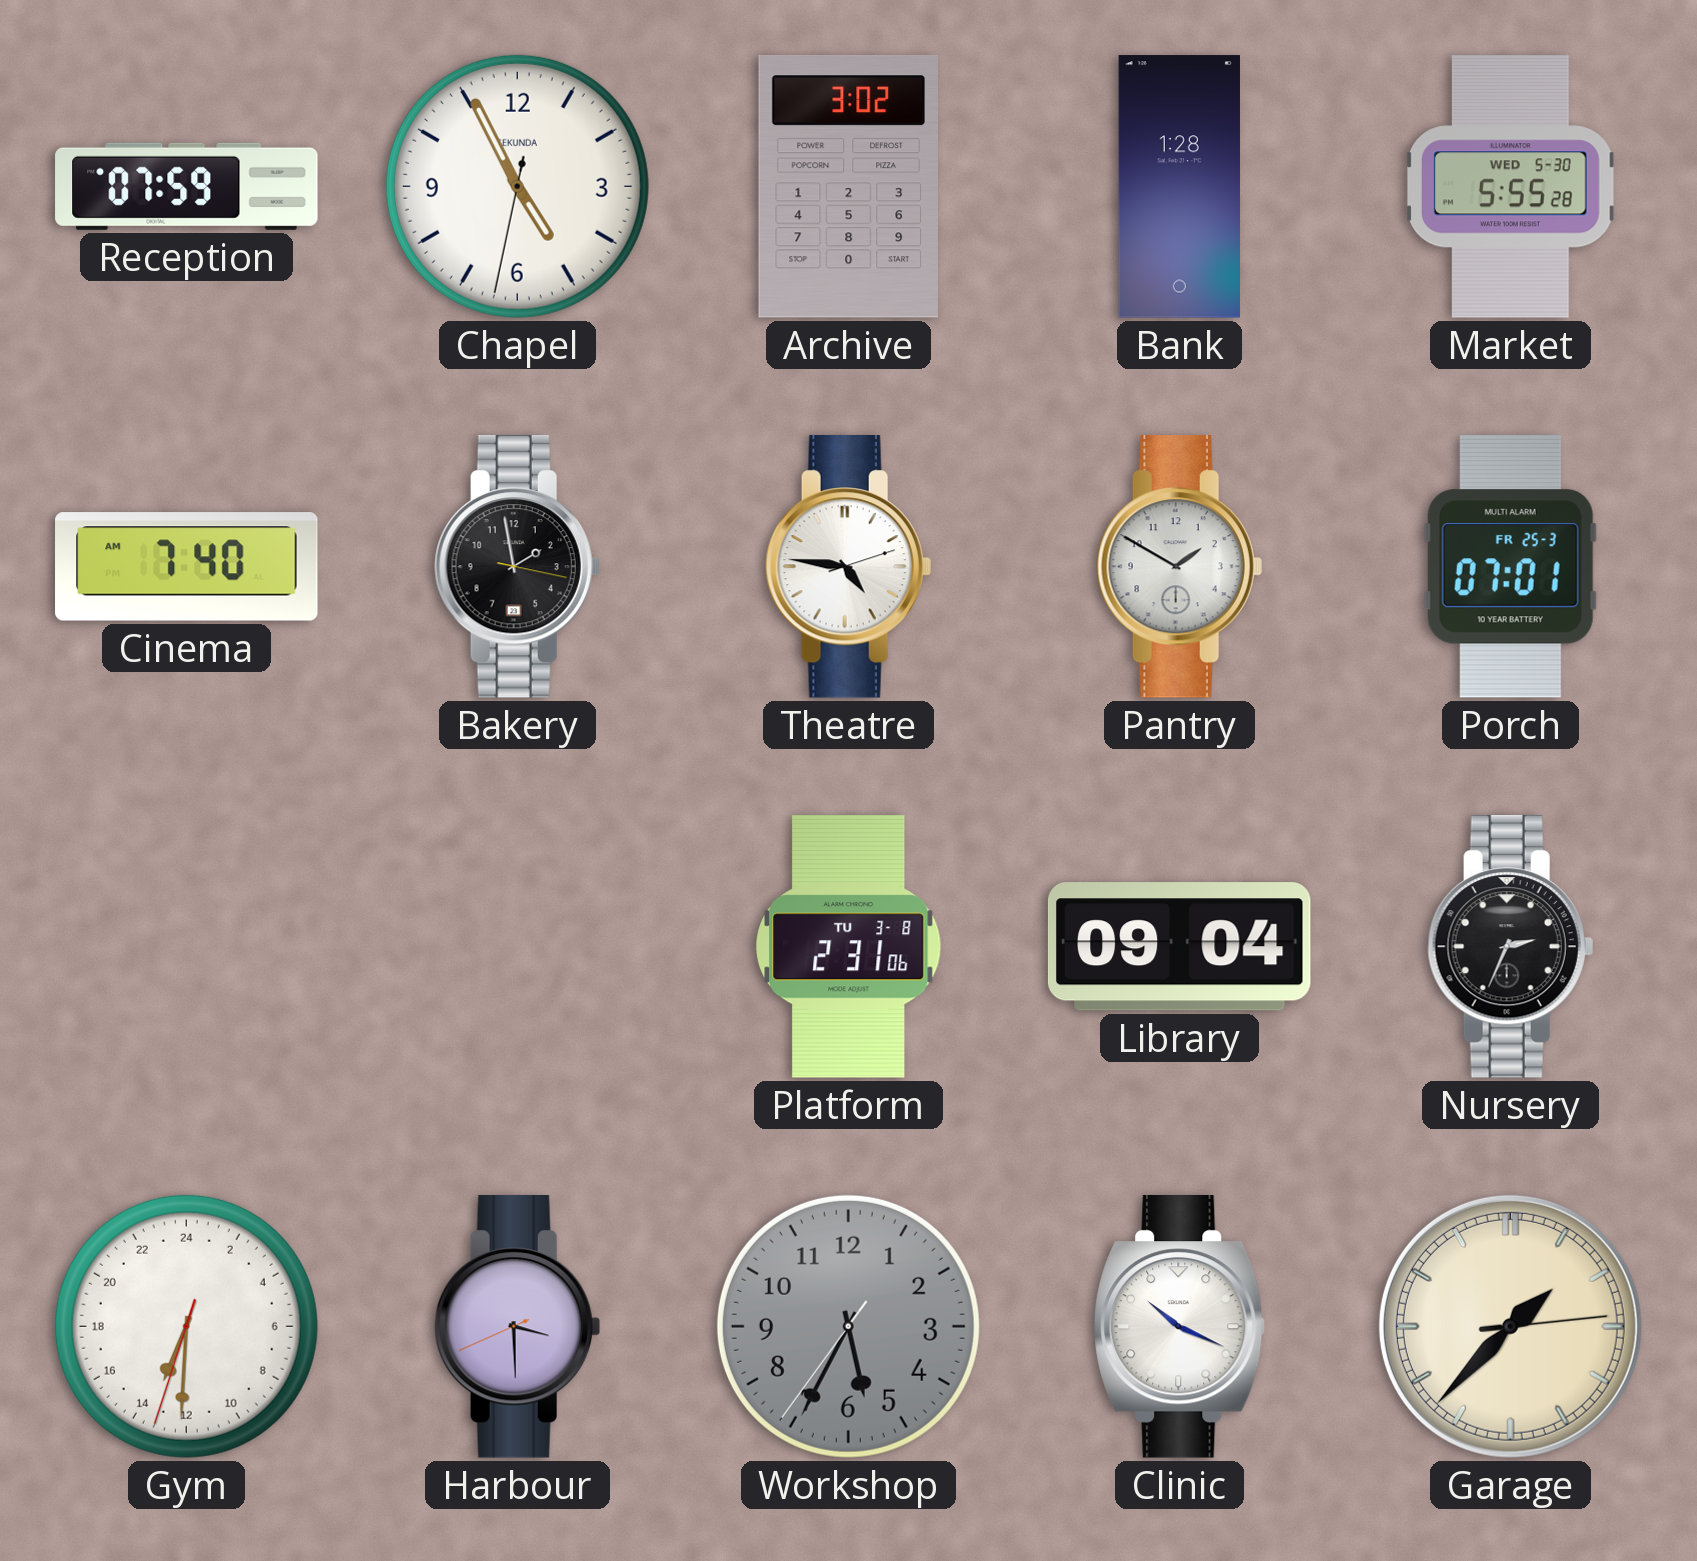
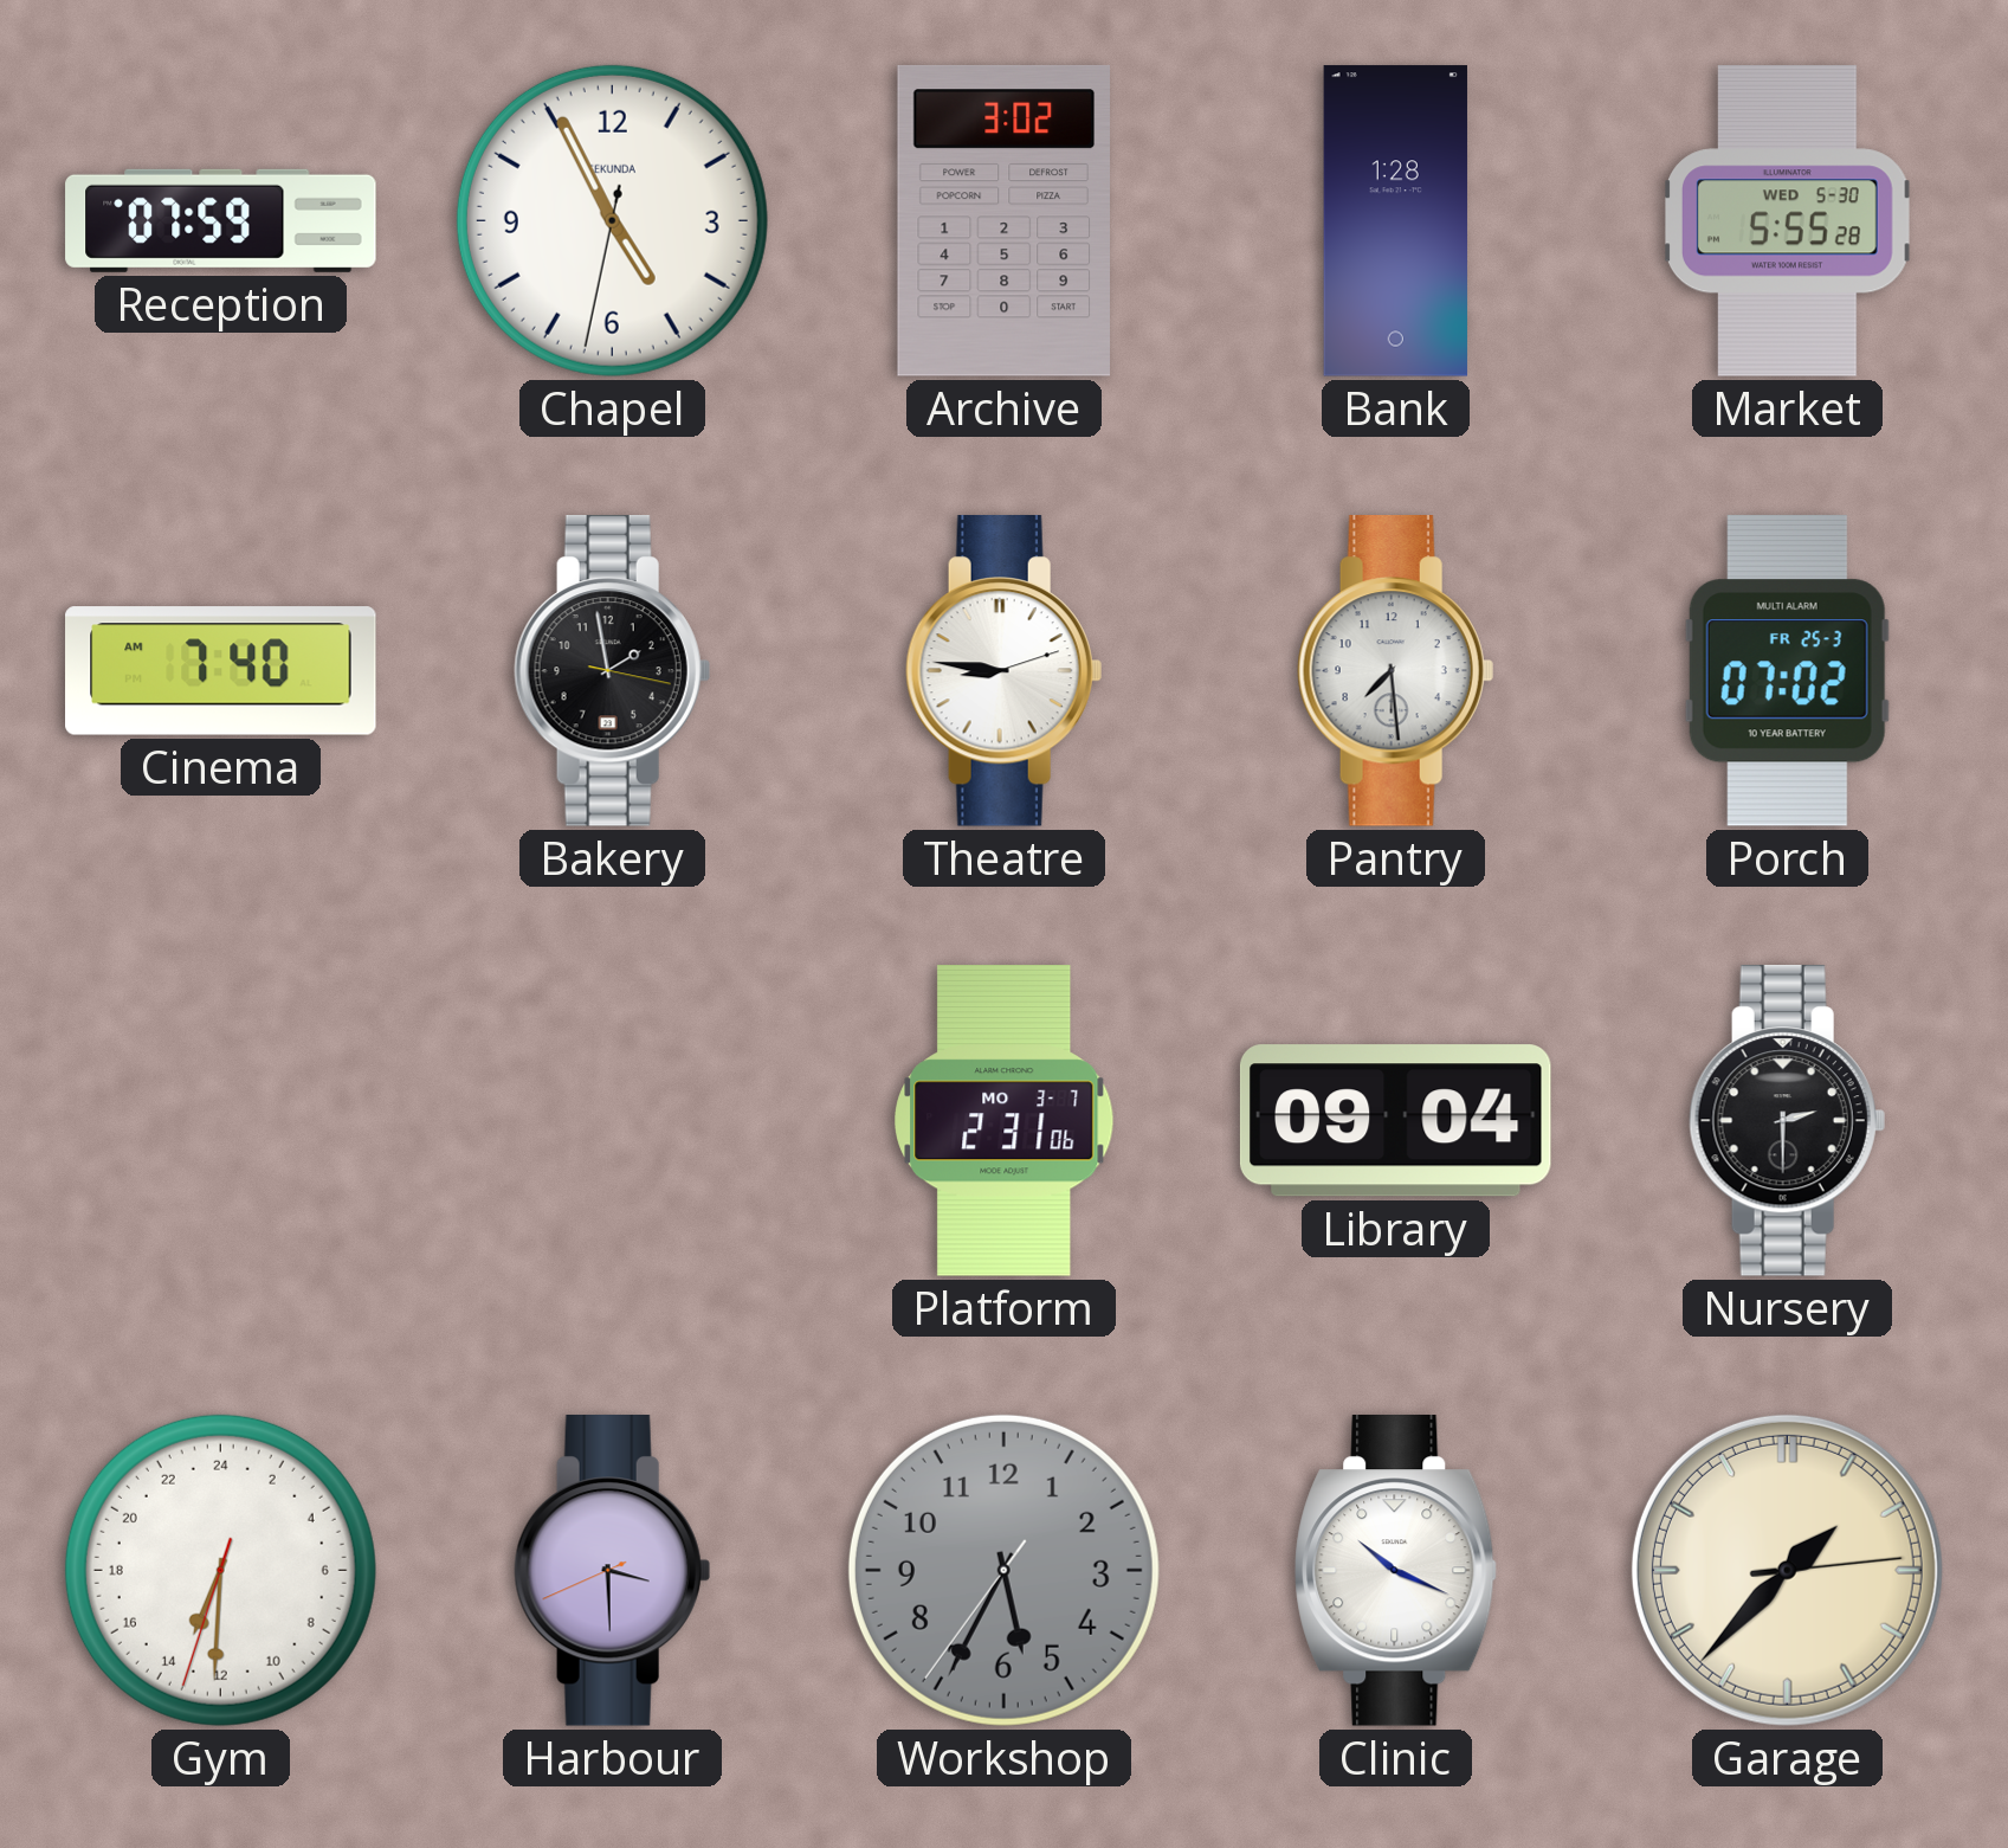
Theatre: 4:46 -> 8:46 (1003, 671)
Pantry: 1:50 -> 7:29 (1395, 671)
Porch: 07:01 -> 07:02 (1787, 670)
Platform date: TU 3-8 -> MO 3-7 (1005, 1121)
Nursery: 2:34 -> 2:30 (1787, 1121)
